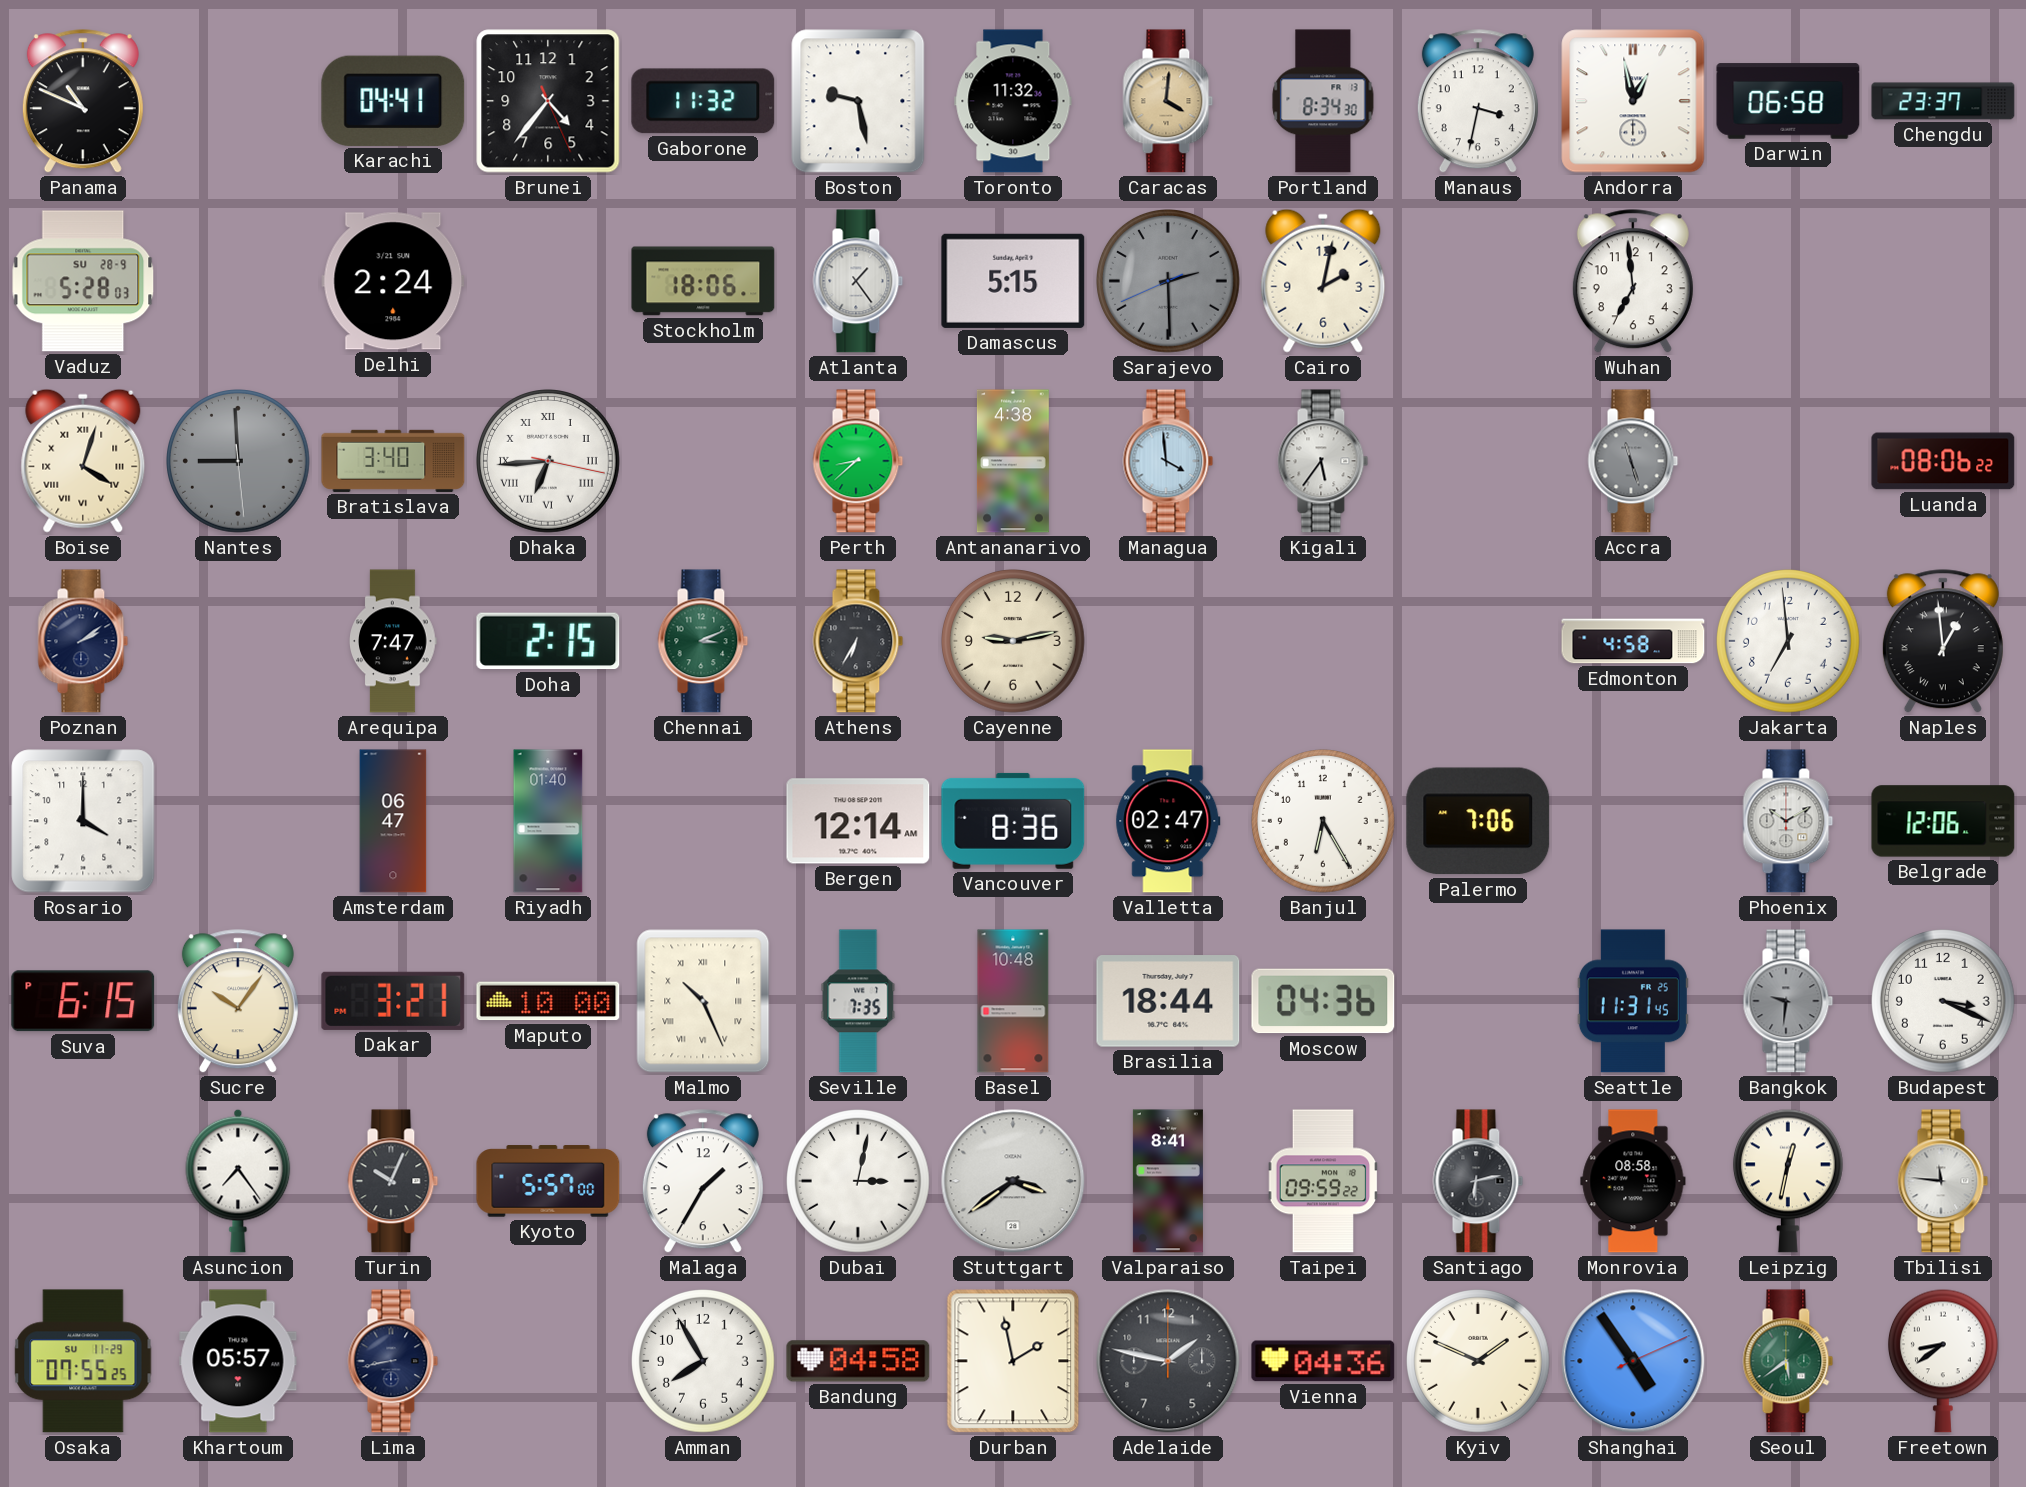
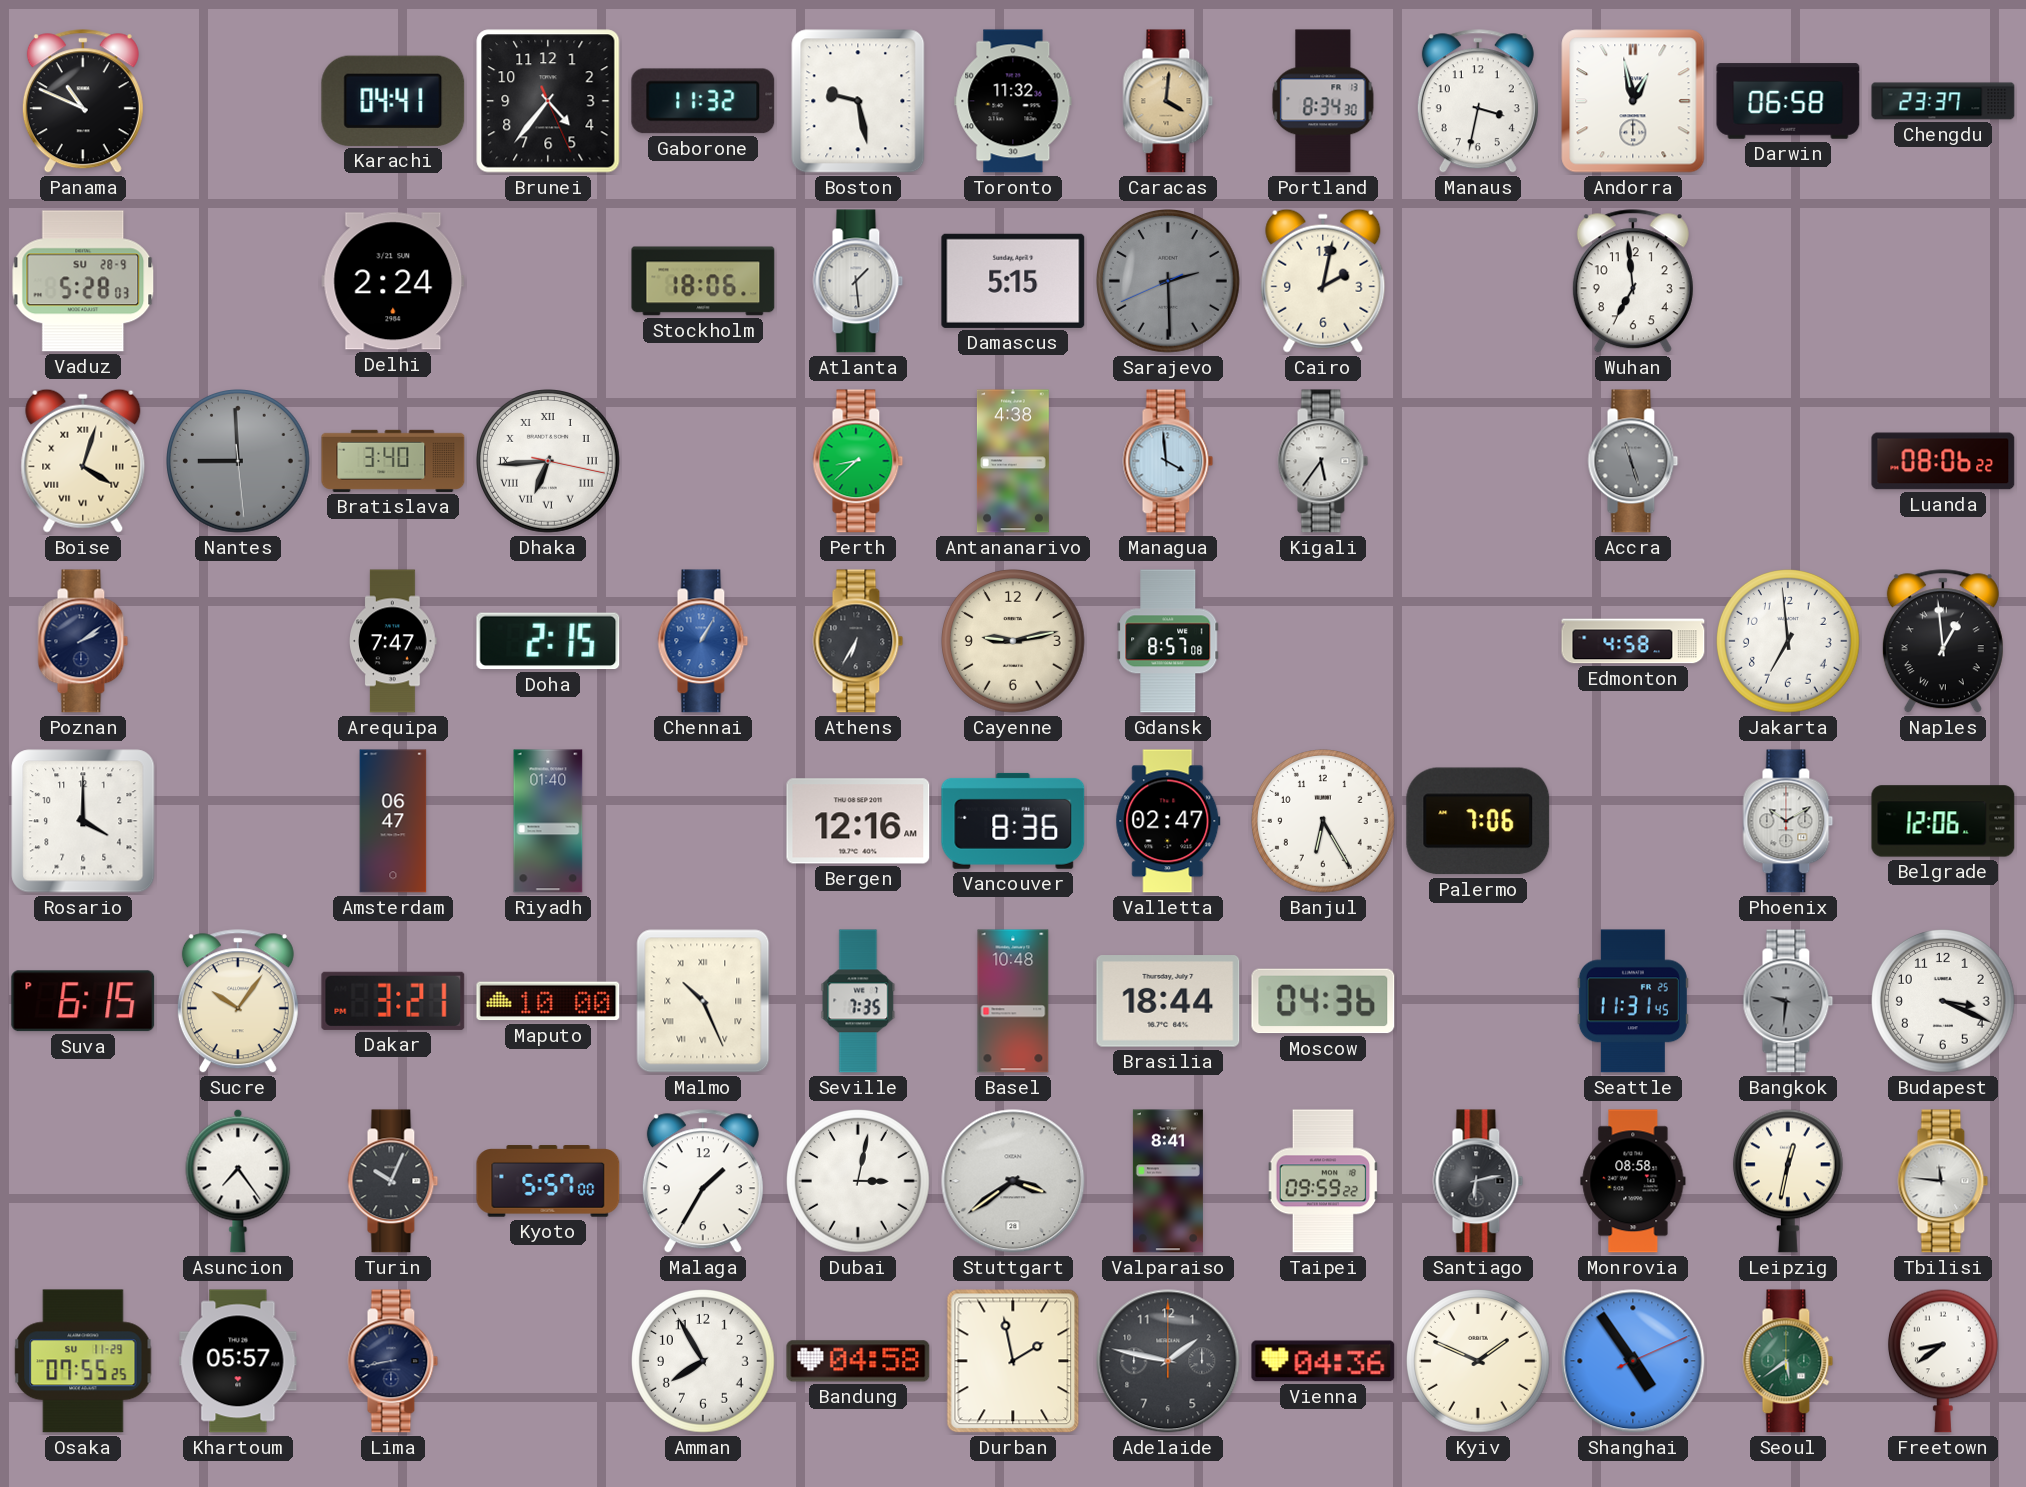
Atlanta: 1:24 -> 1:29 (858, 281)
Chennai: 3:11 -> 1:05 (703, 641)
Chennai dial: green -> blue (703, 641)
Gdansk: none -> 8:57 (1168, 641)
Bergen: 12:14 -> 12:16 (858, 821)
